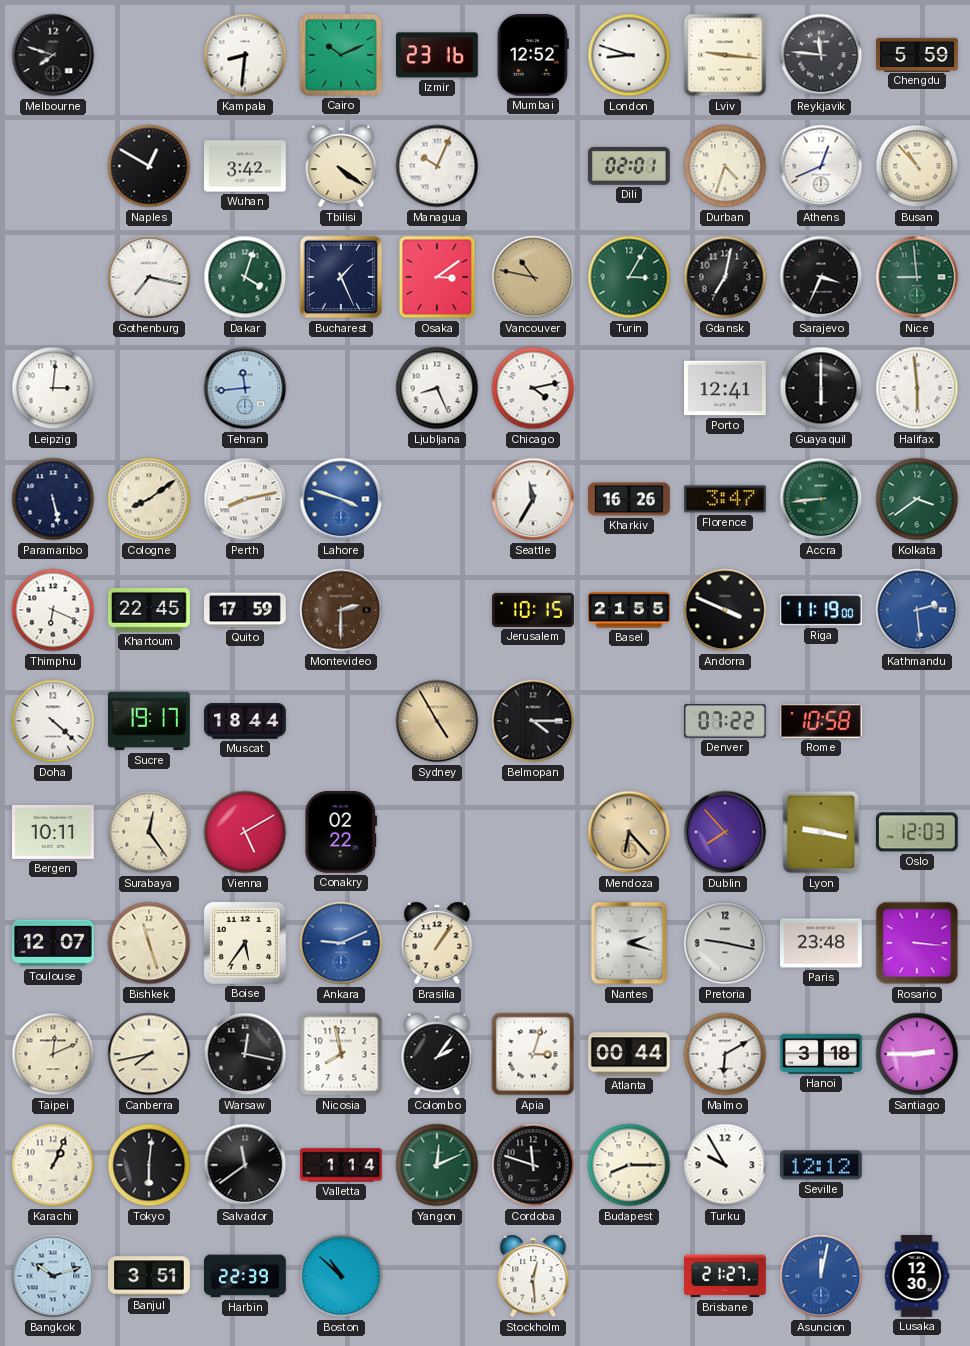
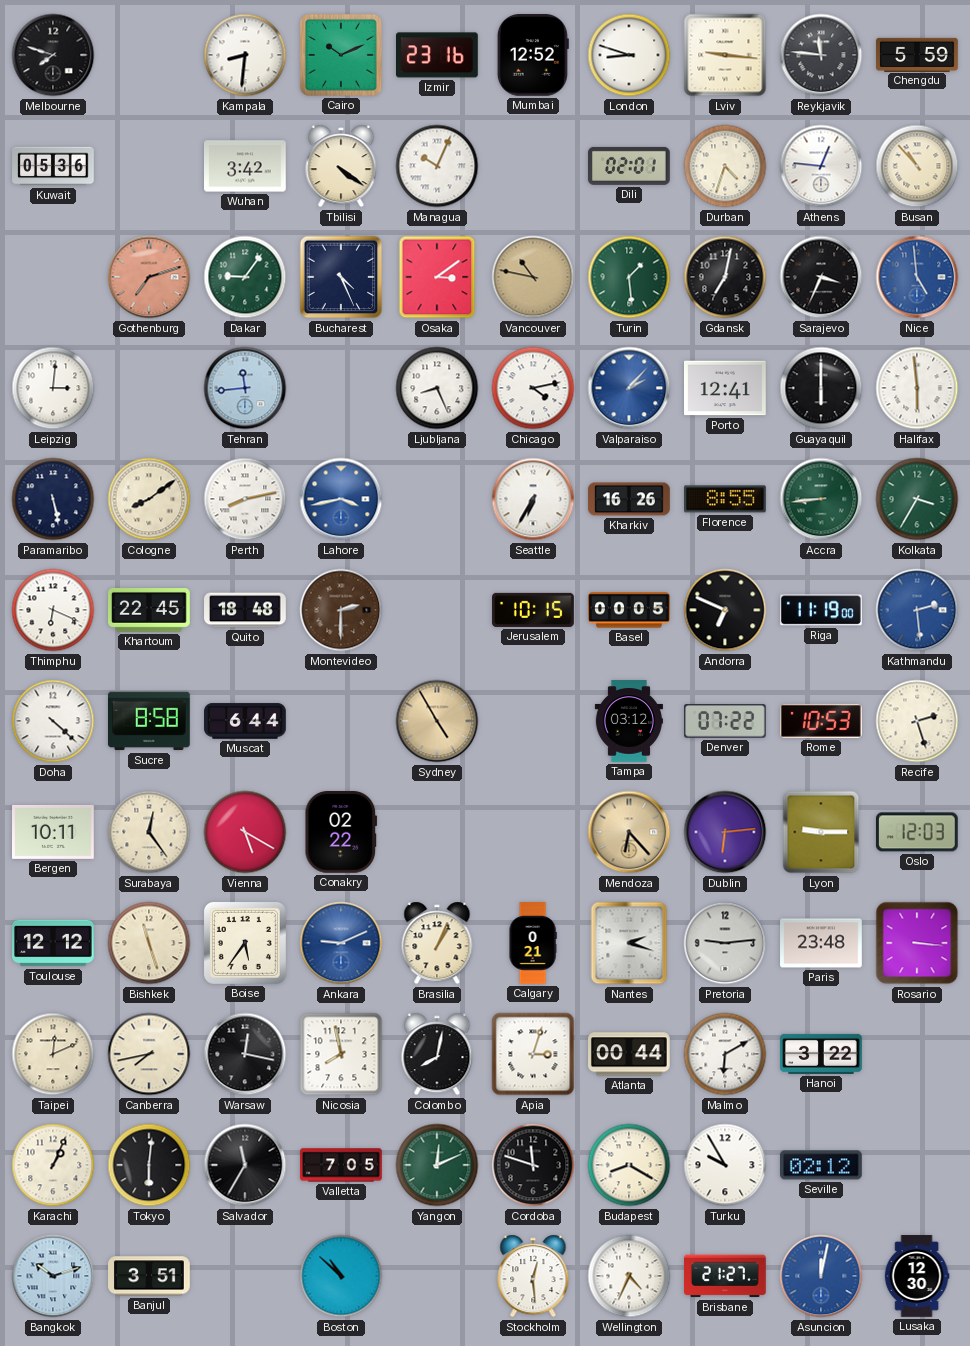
Kuwait: none -> 05:36 (53, 166)
Naples: 12:50 -> none (149, 166)
Athens: 12:41 -> 12:46 (821, 166)
Gothenburg: 7:17 -> 7:12 (149, 277)
Gothenburg dial: white -> salmon (149, 277)
Dakar: 4:03 -> 9:06 (245, 277)
Bucharest: 1:26 -> 4:26 (341, 277)
Turin: 3:05 -> 1:29 (629, 277)
Nice: 8:59 -> 4:59 (917, 277)
Nice dial: green -> blue (917, 277)
Valparaiso: none -> 2:07 (629, 388)
Lahore: 3:48 -> 3:43 (341, 499)
Seattle: 11:35 -> 6:35 (533, 499)
Florence: 3:47 -> 8:55 (726, 499)
Kolkata: 3:39 -> 3:35 (917, 499)
Quito: 17:59 -> 18:48 (245, 610)
Basel: 21:55 -> 00:05 (629, 610)
Andorra: 3:49 -> 6:49 (725, 610)
Sucre: 19:17 -> 8:58 (150, 721)
Muscat: 18:44 -> 6:44 (245, 721)
Belmopan: 4:15 -> none (533, 721)
Tampa: none -> 03:12 (629, 721)
Rome: 10:58 -> 10:53 (822, 721)
Recife: none -> 2:27 (917, 721)
Vienna: 5:10 -> 5:20 (245, 832)
Dublin: 7:53 -> 6:14 (725, 832)
Lyon: 9:17 -> 9:15 (821, 832)
Toulouse: 12:07 -> 12:12 (53, 943)
Brasilia: 1:06 -> 1:04 (437, 943)
Calgary: none -> 0:21 (533, 943)
Pretoria: 9:17 -> 9:14 (725, 943)
Colombo: 2:06 -> 8:02 (437, 1054)
Hanoi: 3:18 -> 3:22 (821, 1054)
Santiago: 2:45 -> none (917, 1054)
Salvador: 11:39 -> 11:35 (245, 1165)
Valletta: 1:14 -> 7:05 (341, 1165)
Budapest: 8:15 -> 8:20 (629, 1165)
Seville: 12:12 -> 02:12 (822, 1165)
Harbin: 22:39 -> none (245, 1276)
Wellington: none -> 4:34 (629, 1276)
